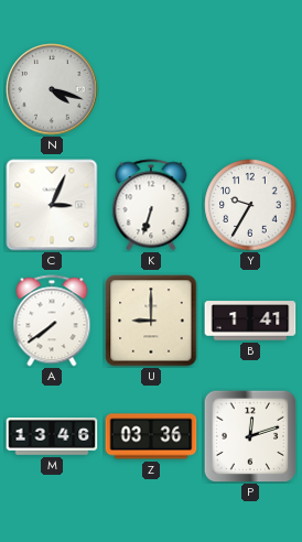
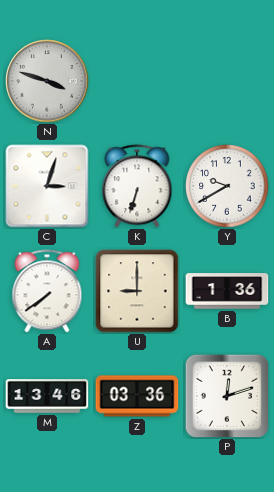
N: 4:18 -> 3:48 (47, 81)
C: 3:04 -> 3:03 (47, 186)
Y: 9:35 -> 9:40 (227, 186)
B: 1:41 -> 1:36 (227, 291)
